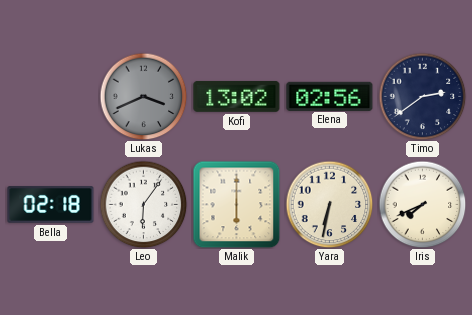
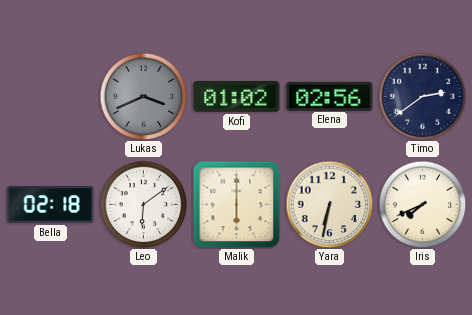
Kofi: 13:02 -> 01:02 (237, 96)
Leo: 6:06 -> 6:09 (143, 204)
